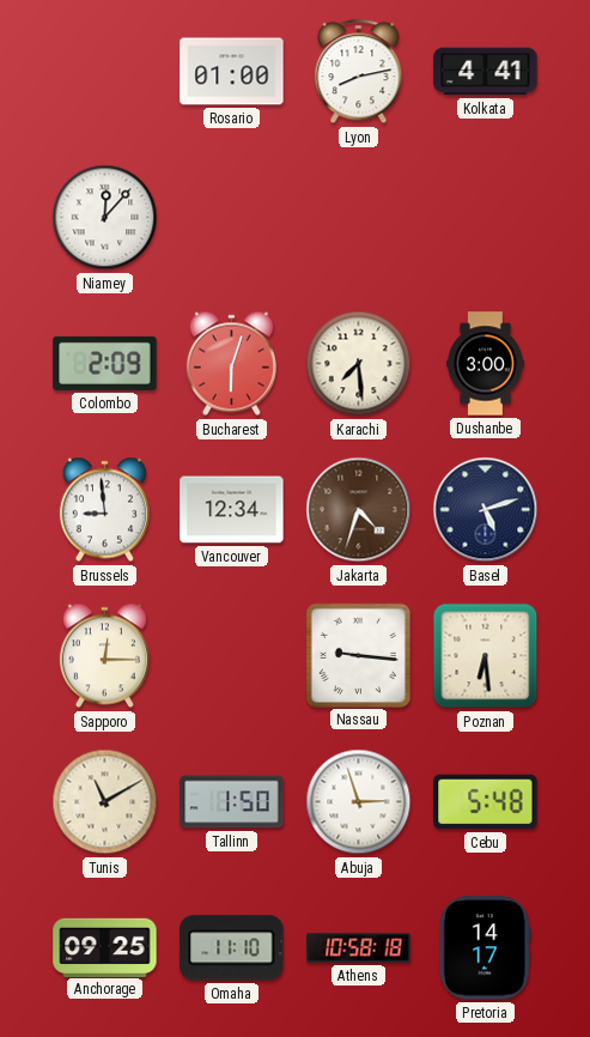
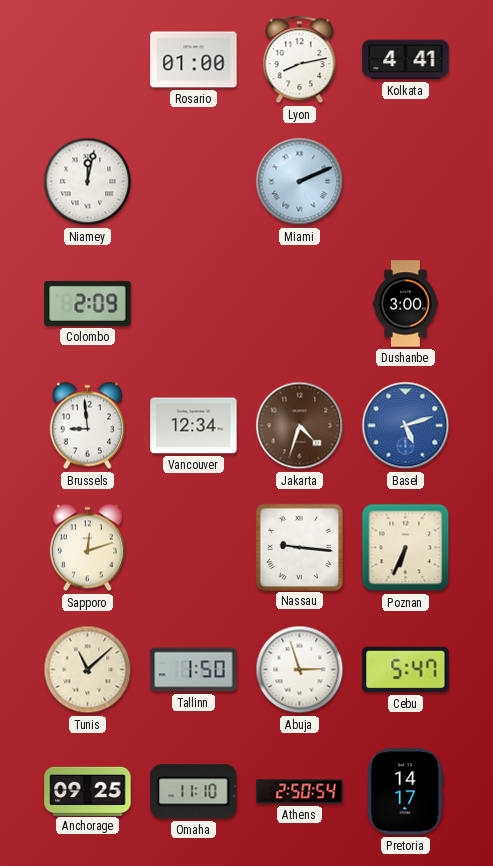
Niamey: 12:07 -> 12:02 (88, 182)
Miami: none -> 2:11 (300, 182)
Bucharest: 6:03 -> none (231, 364)
Karachi: 7:29 -> none (359, 364)
Basel dial: navy -> blue (406, 426)
Sapporo: 12:15 -> 12:12 (87, 548)
Poznan: 6:29 -> 6:34 (406, 548)
Tunis: 11:10 -> 11:08 (88, 670)
Cebu: 5:48 -> 5:47 (406, 670)
Athens: 10:58 -> 2:50 (300, 792)
